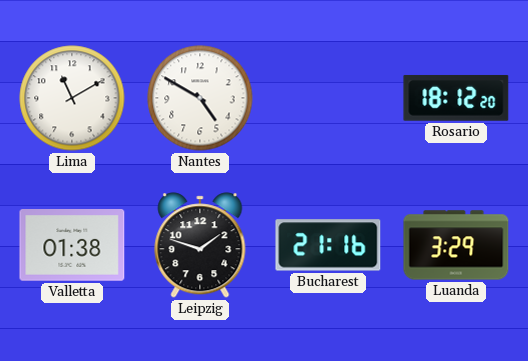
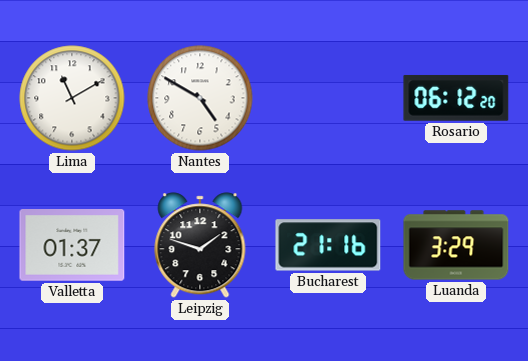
Rosario: 18:12 -> 06:12 (456, 98)
Valletta: 01:38 -> 01:37 (72, 245)
